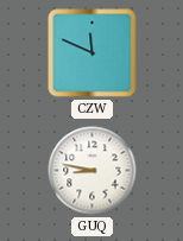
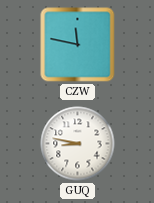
CZW: 11:49 -> 11:47 (78, 45)
